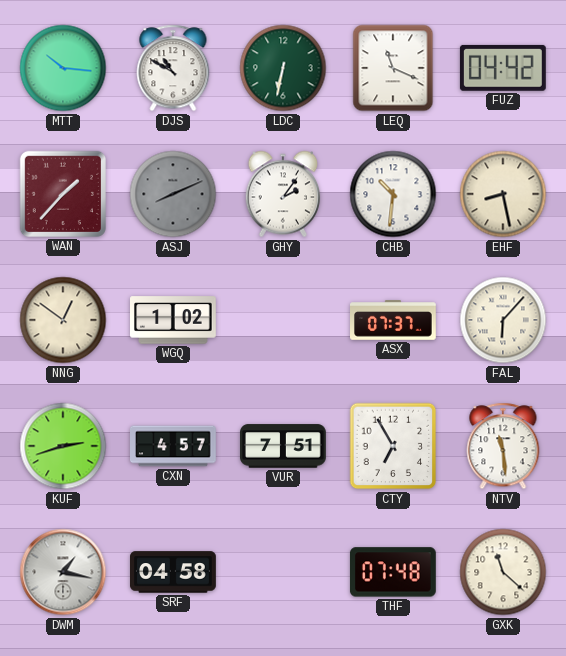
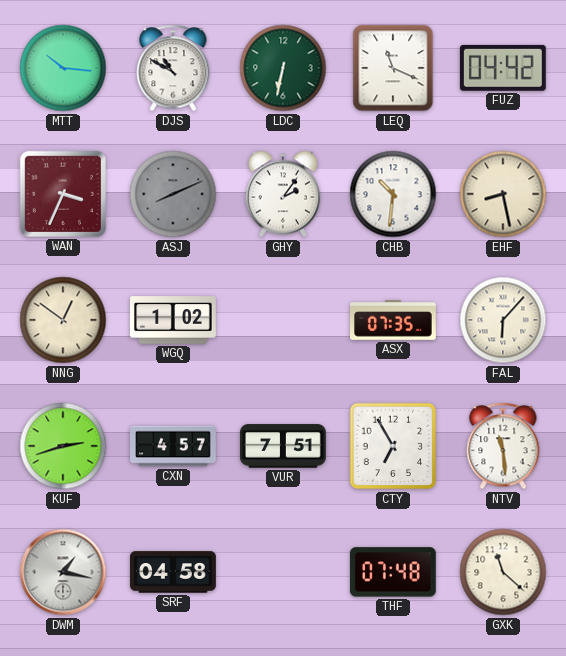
WAN: 1:37 -> 3:34 (63, 194)
ASX: 07:37 -> 07:35 (394, 320)
